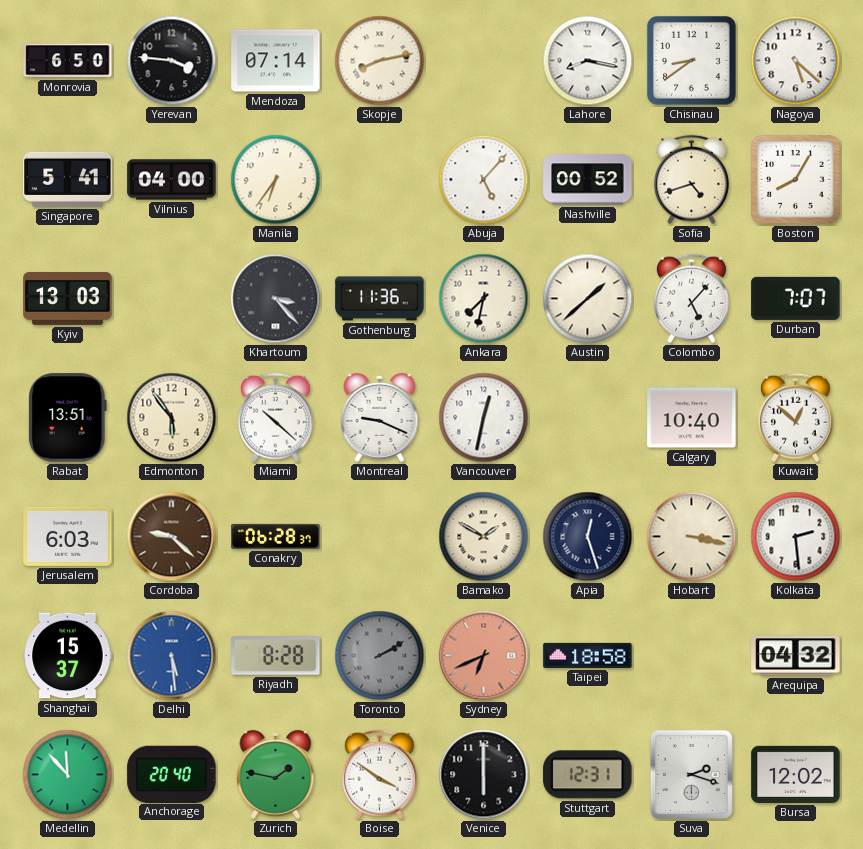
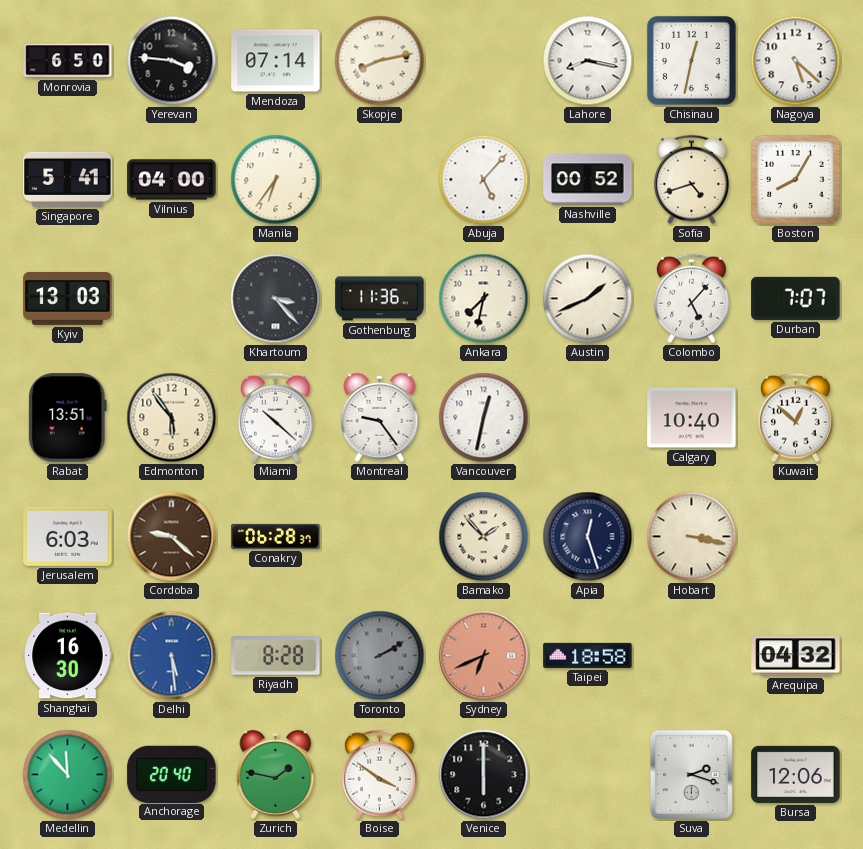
Chisinau: 8:39 -> 12:32 (691, 60)
Austin: 1:38 -> 1:41 (588, 299)
Montreal: 9:19 -> 9:24 (380, 417)
Bamako: 1:50 -> 1:53 (484, 537)
Kolkata: 2:29 -> none (796, 537)
Shanghai: 15:37 -> 16:30 (68, 656)
Stuttgart: 12:31 -> none (588, 775)
Bursa: 12:02 -> 12:06 (796, 774)
